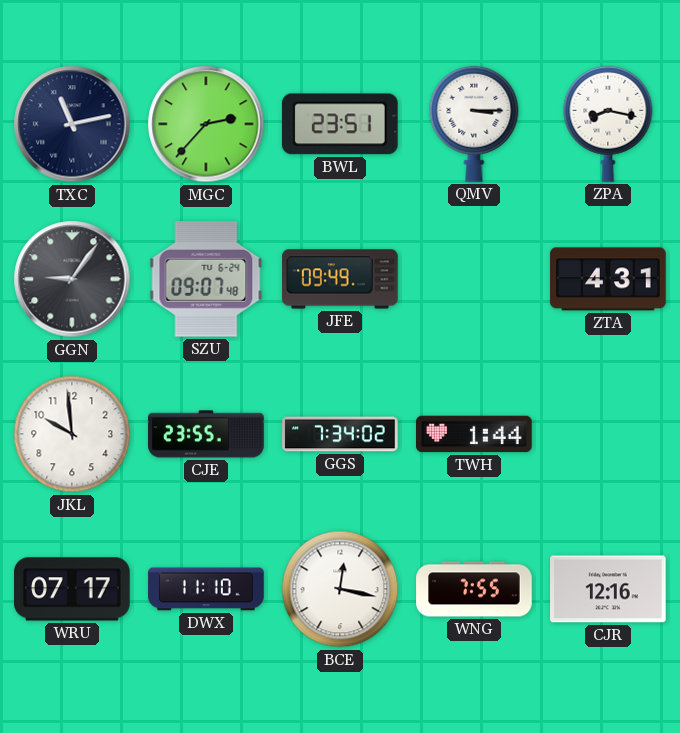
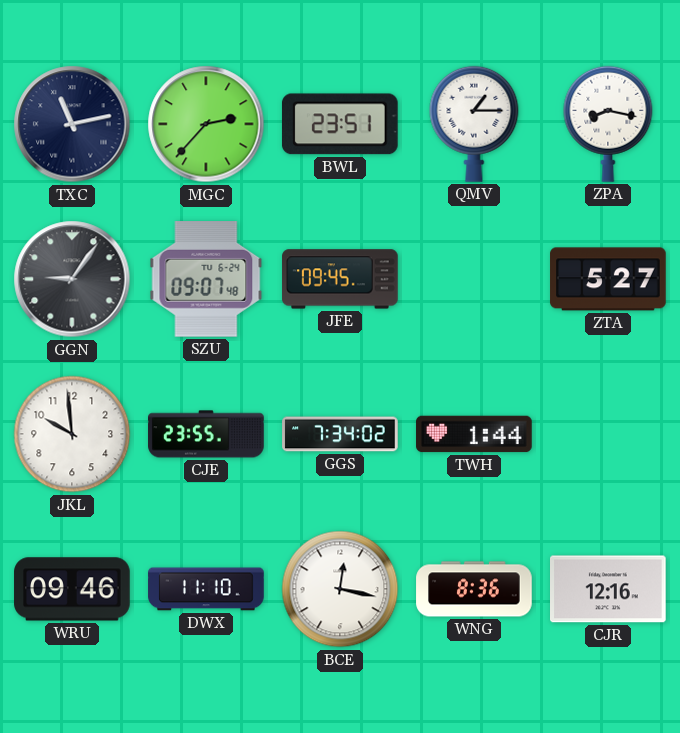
QMV: 3:15 -> 1:15 (474, 124)
JFE: 09:49 -> 09:45 (340, 279)
ZTA: 4:31 -> 5:27 (608, 279)
WRU: 07:17 -> 09:46 (72, 589)
WNG: 7:55 -> 8:36 (474, 589)
